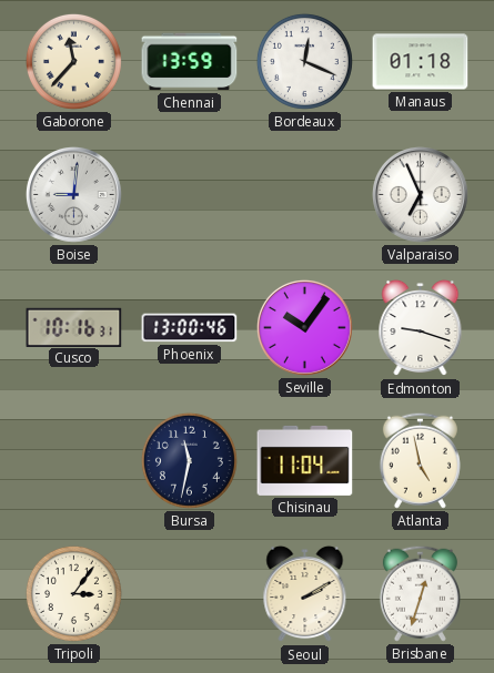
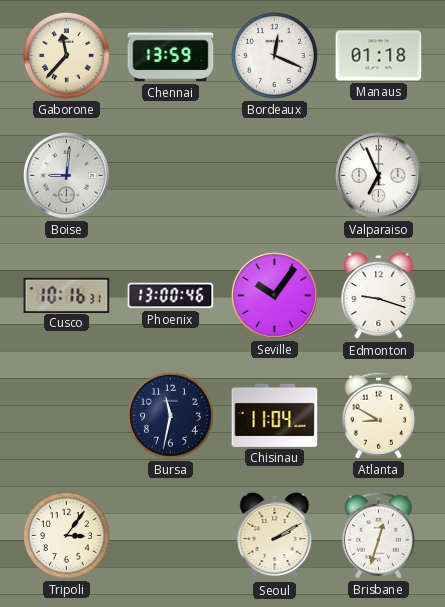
Atlanta: 4:58 -> 8:50 (378, 415)
